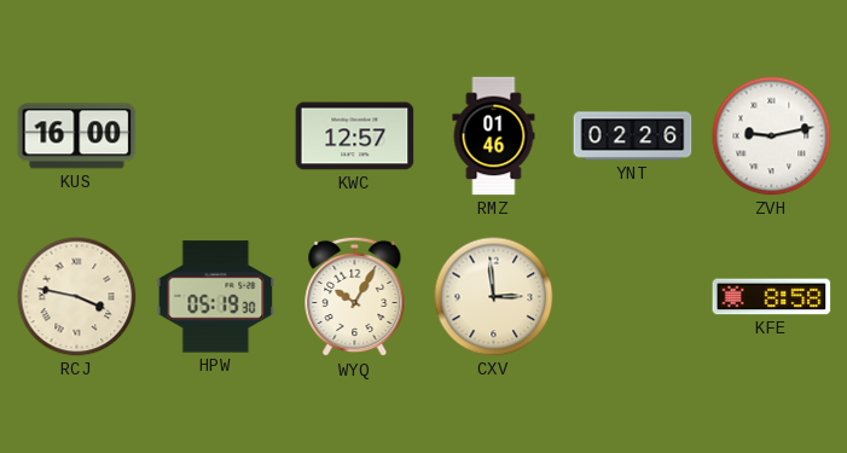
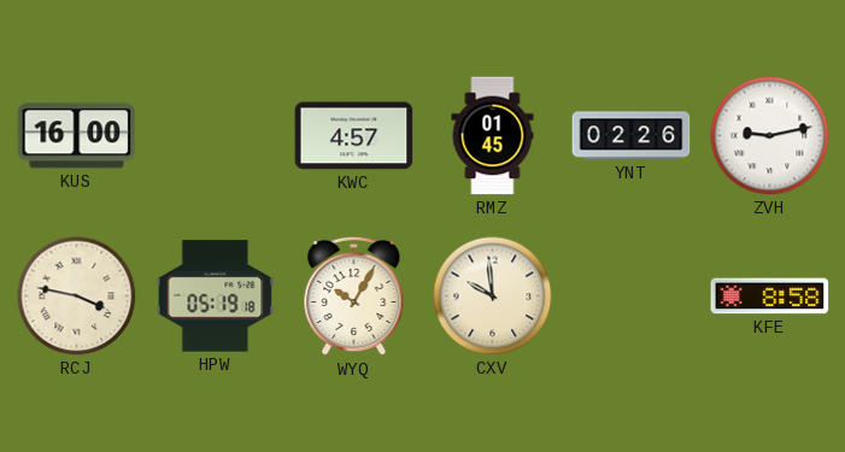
KWC: 12:57 -> 4:57 (354, 136)
RMZ: 01:46 -> 01:45 (493, 136)
HPW: 05:19:30 -> 05:19:18 (216, 297)
CXV: 2:59 -> 9:59 (493, 297)
